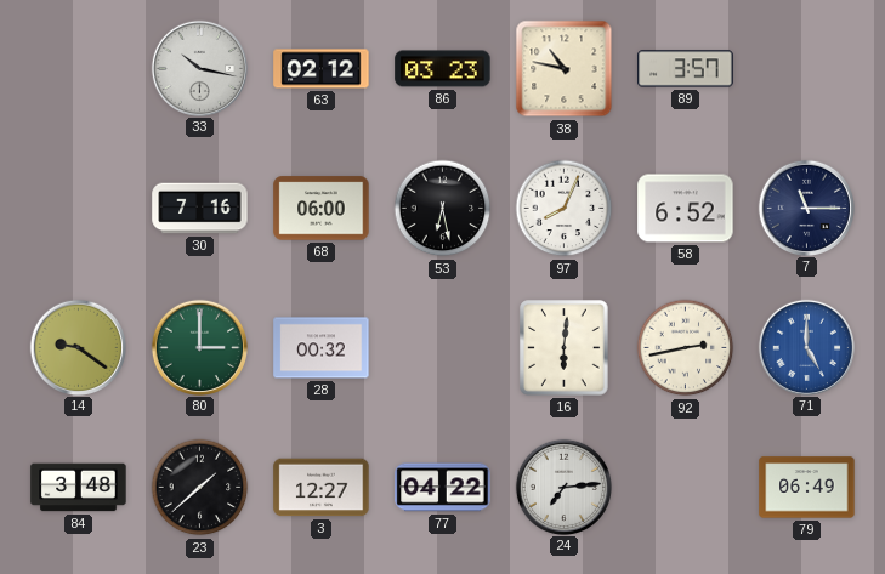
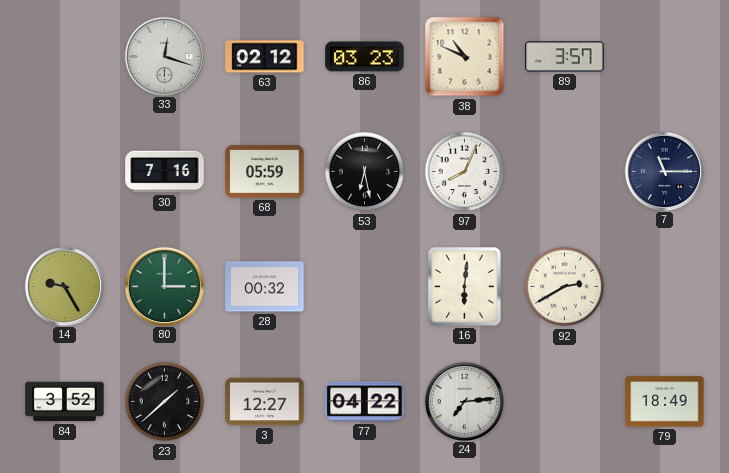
33: 10:17 -> 12:18 (164, 56)
38: 10:47 -> 10:49 (465, 57)
68: 06:00 -> 05:59 (265, 172)
58: 6:52 -> none (686, 209)
14: 9:21 -> 9:25 (64, 286)
92: 2:43 -> 2:40 (565, 287)
71: 5:00 -> none (806, 347)
84: 3:48 -> 3:52 (65, 402)
79: 06:49 -> 18:49 (665, 402)
